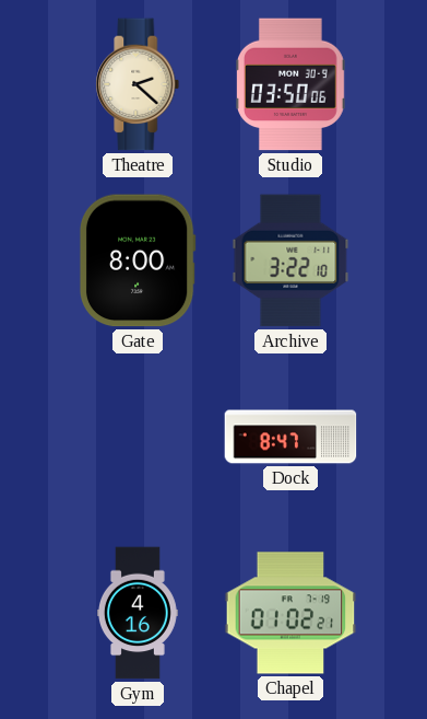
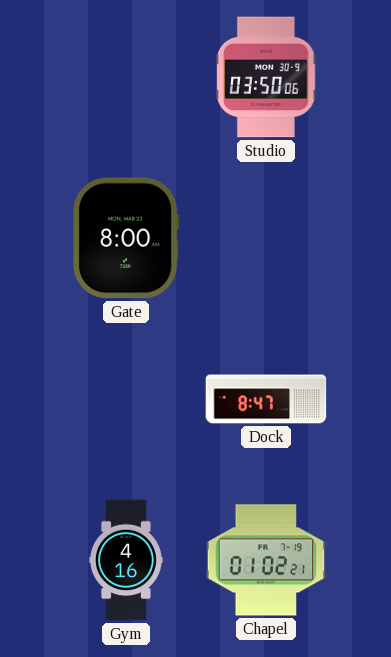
Theatre: 2:22 -> none (138, 84)
Archive: 3:22 -> none (290, 260)
